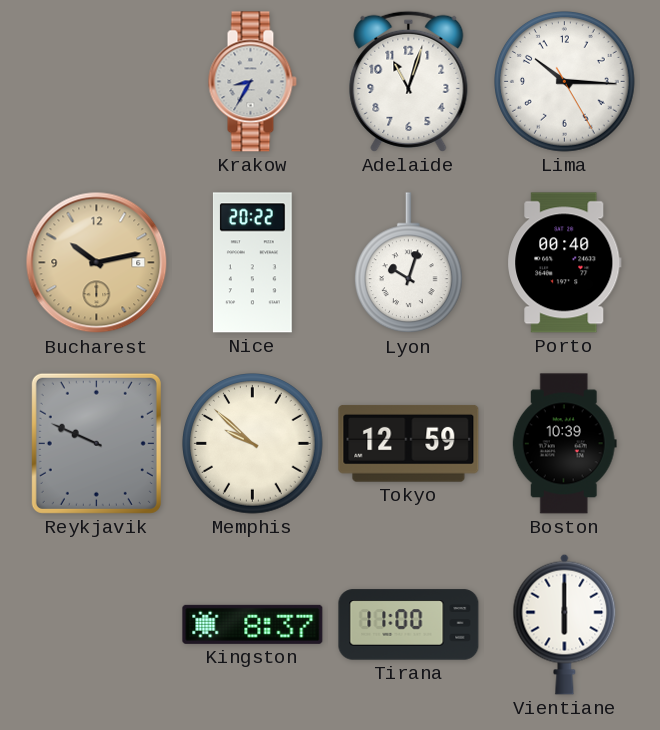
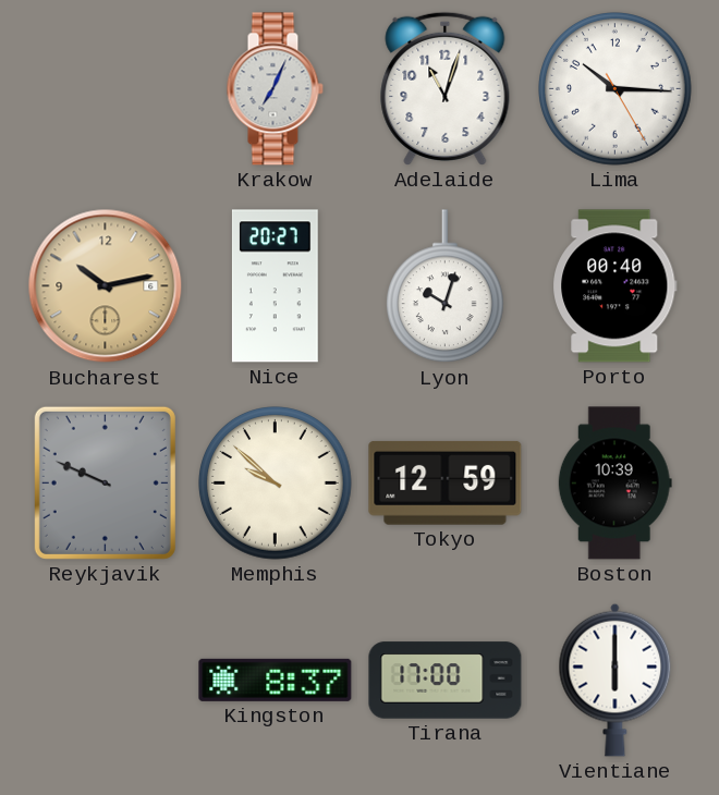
Krakow: 8:35 -> 7:04 (275, 89)
Nice: 20:22 -> 20:27 (275, 286)
Tirana: 11:00 -> 17:00 (446, 681)
